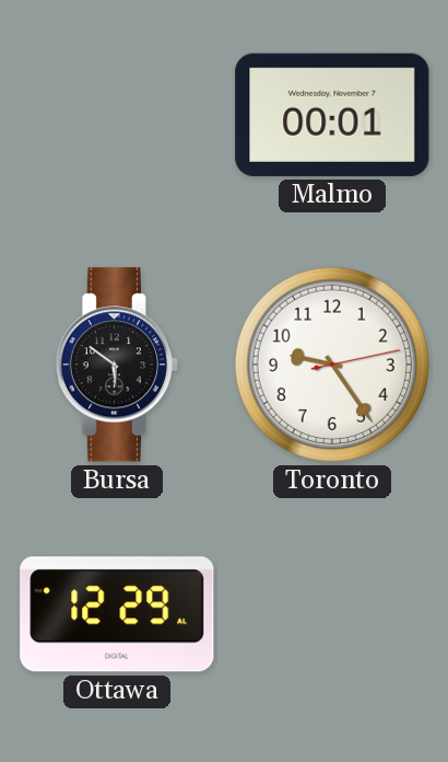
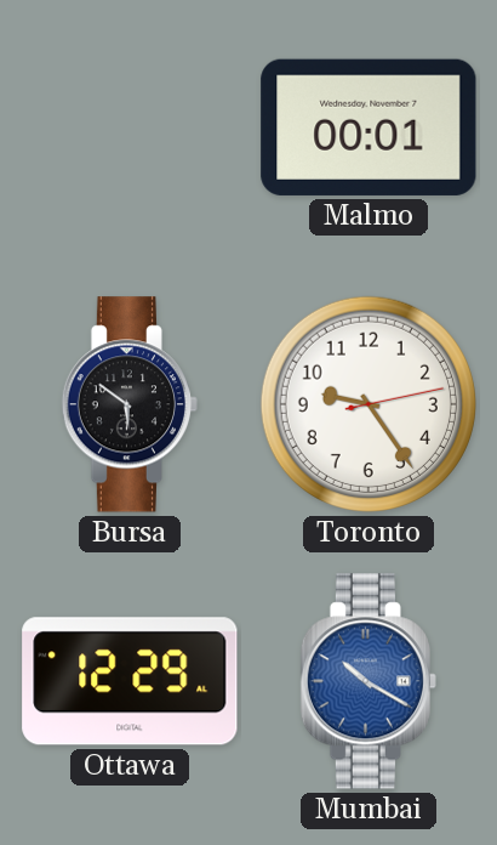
Mumbai: none -> 10:20 (367, 681)
